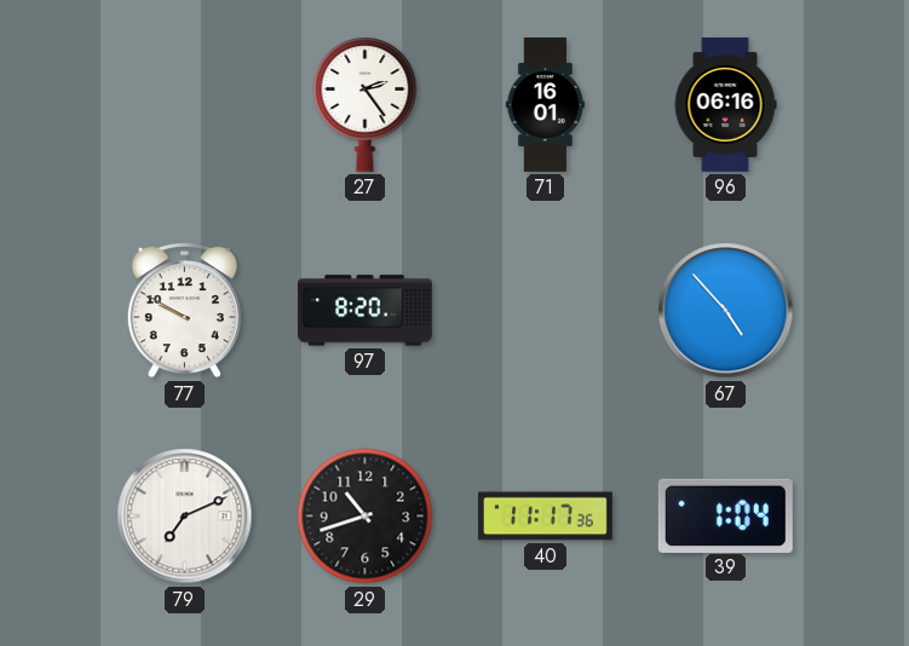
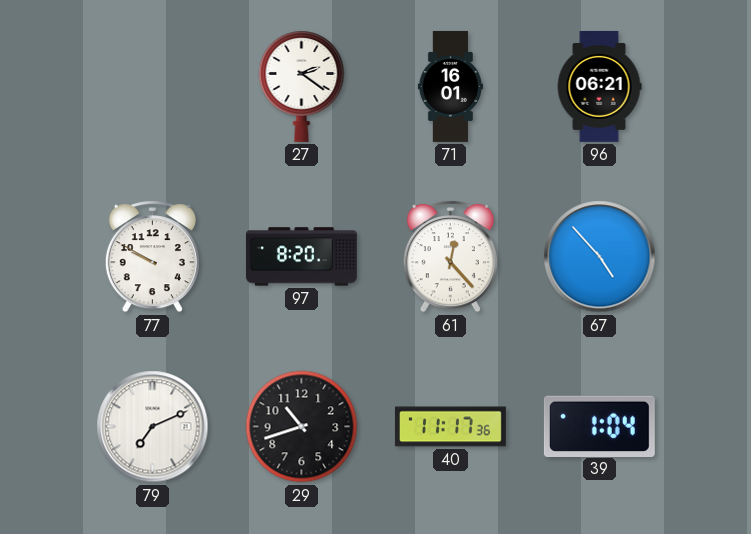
27: 2:24 -> 2:21 (302, 86)
96: 06:16 -> 06:21 (599, 86)
61: none -> 12:23 (450, 257)
